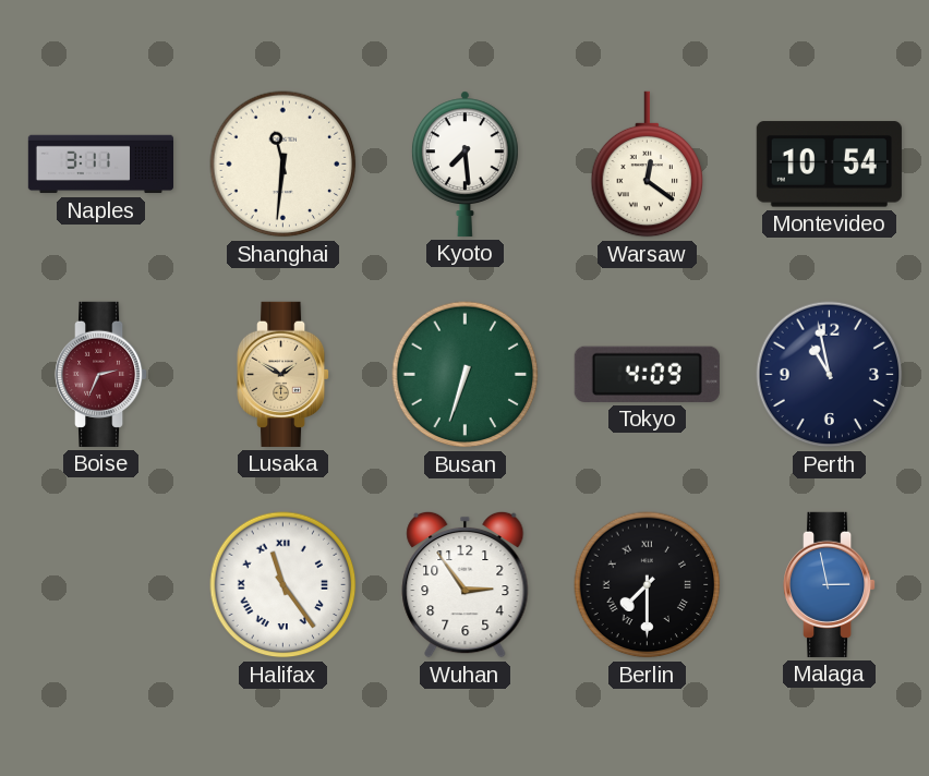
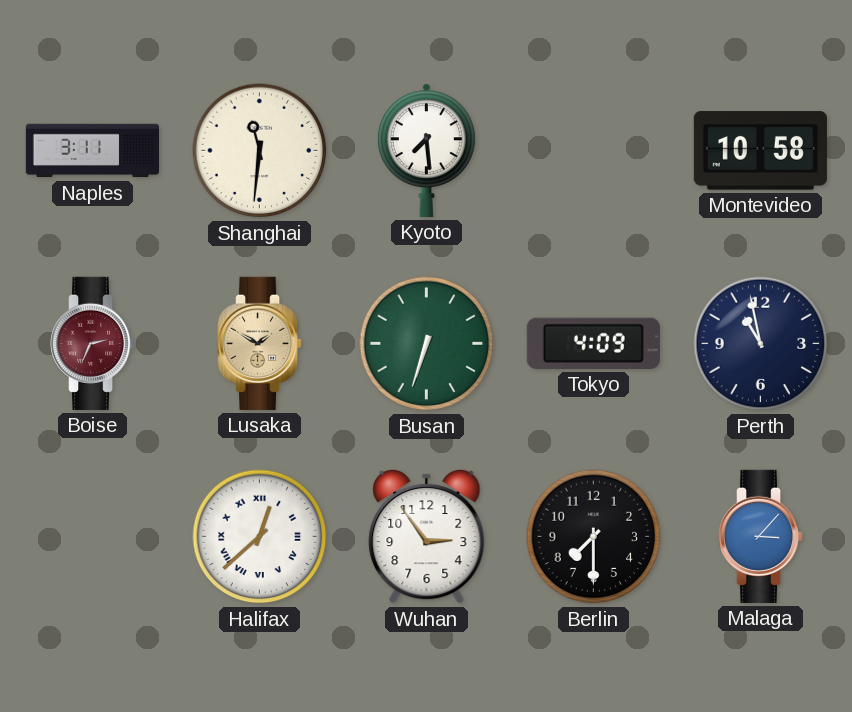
Warsaw: 12:21 -> none (648, 165)
Montevideo: 10:54 -> 10:58 (760, 151)
Halifax: 11:24 -> 12:38 (260, 537)
Berlin numerals: Roman -> Arabic (594, 537)
Malaga: 2:58 -> 3:07 (762, 536)
